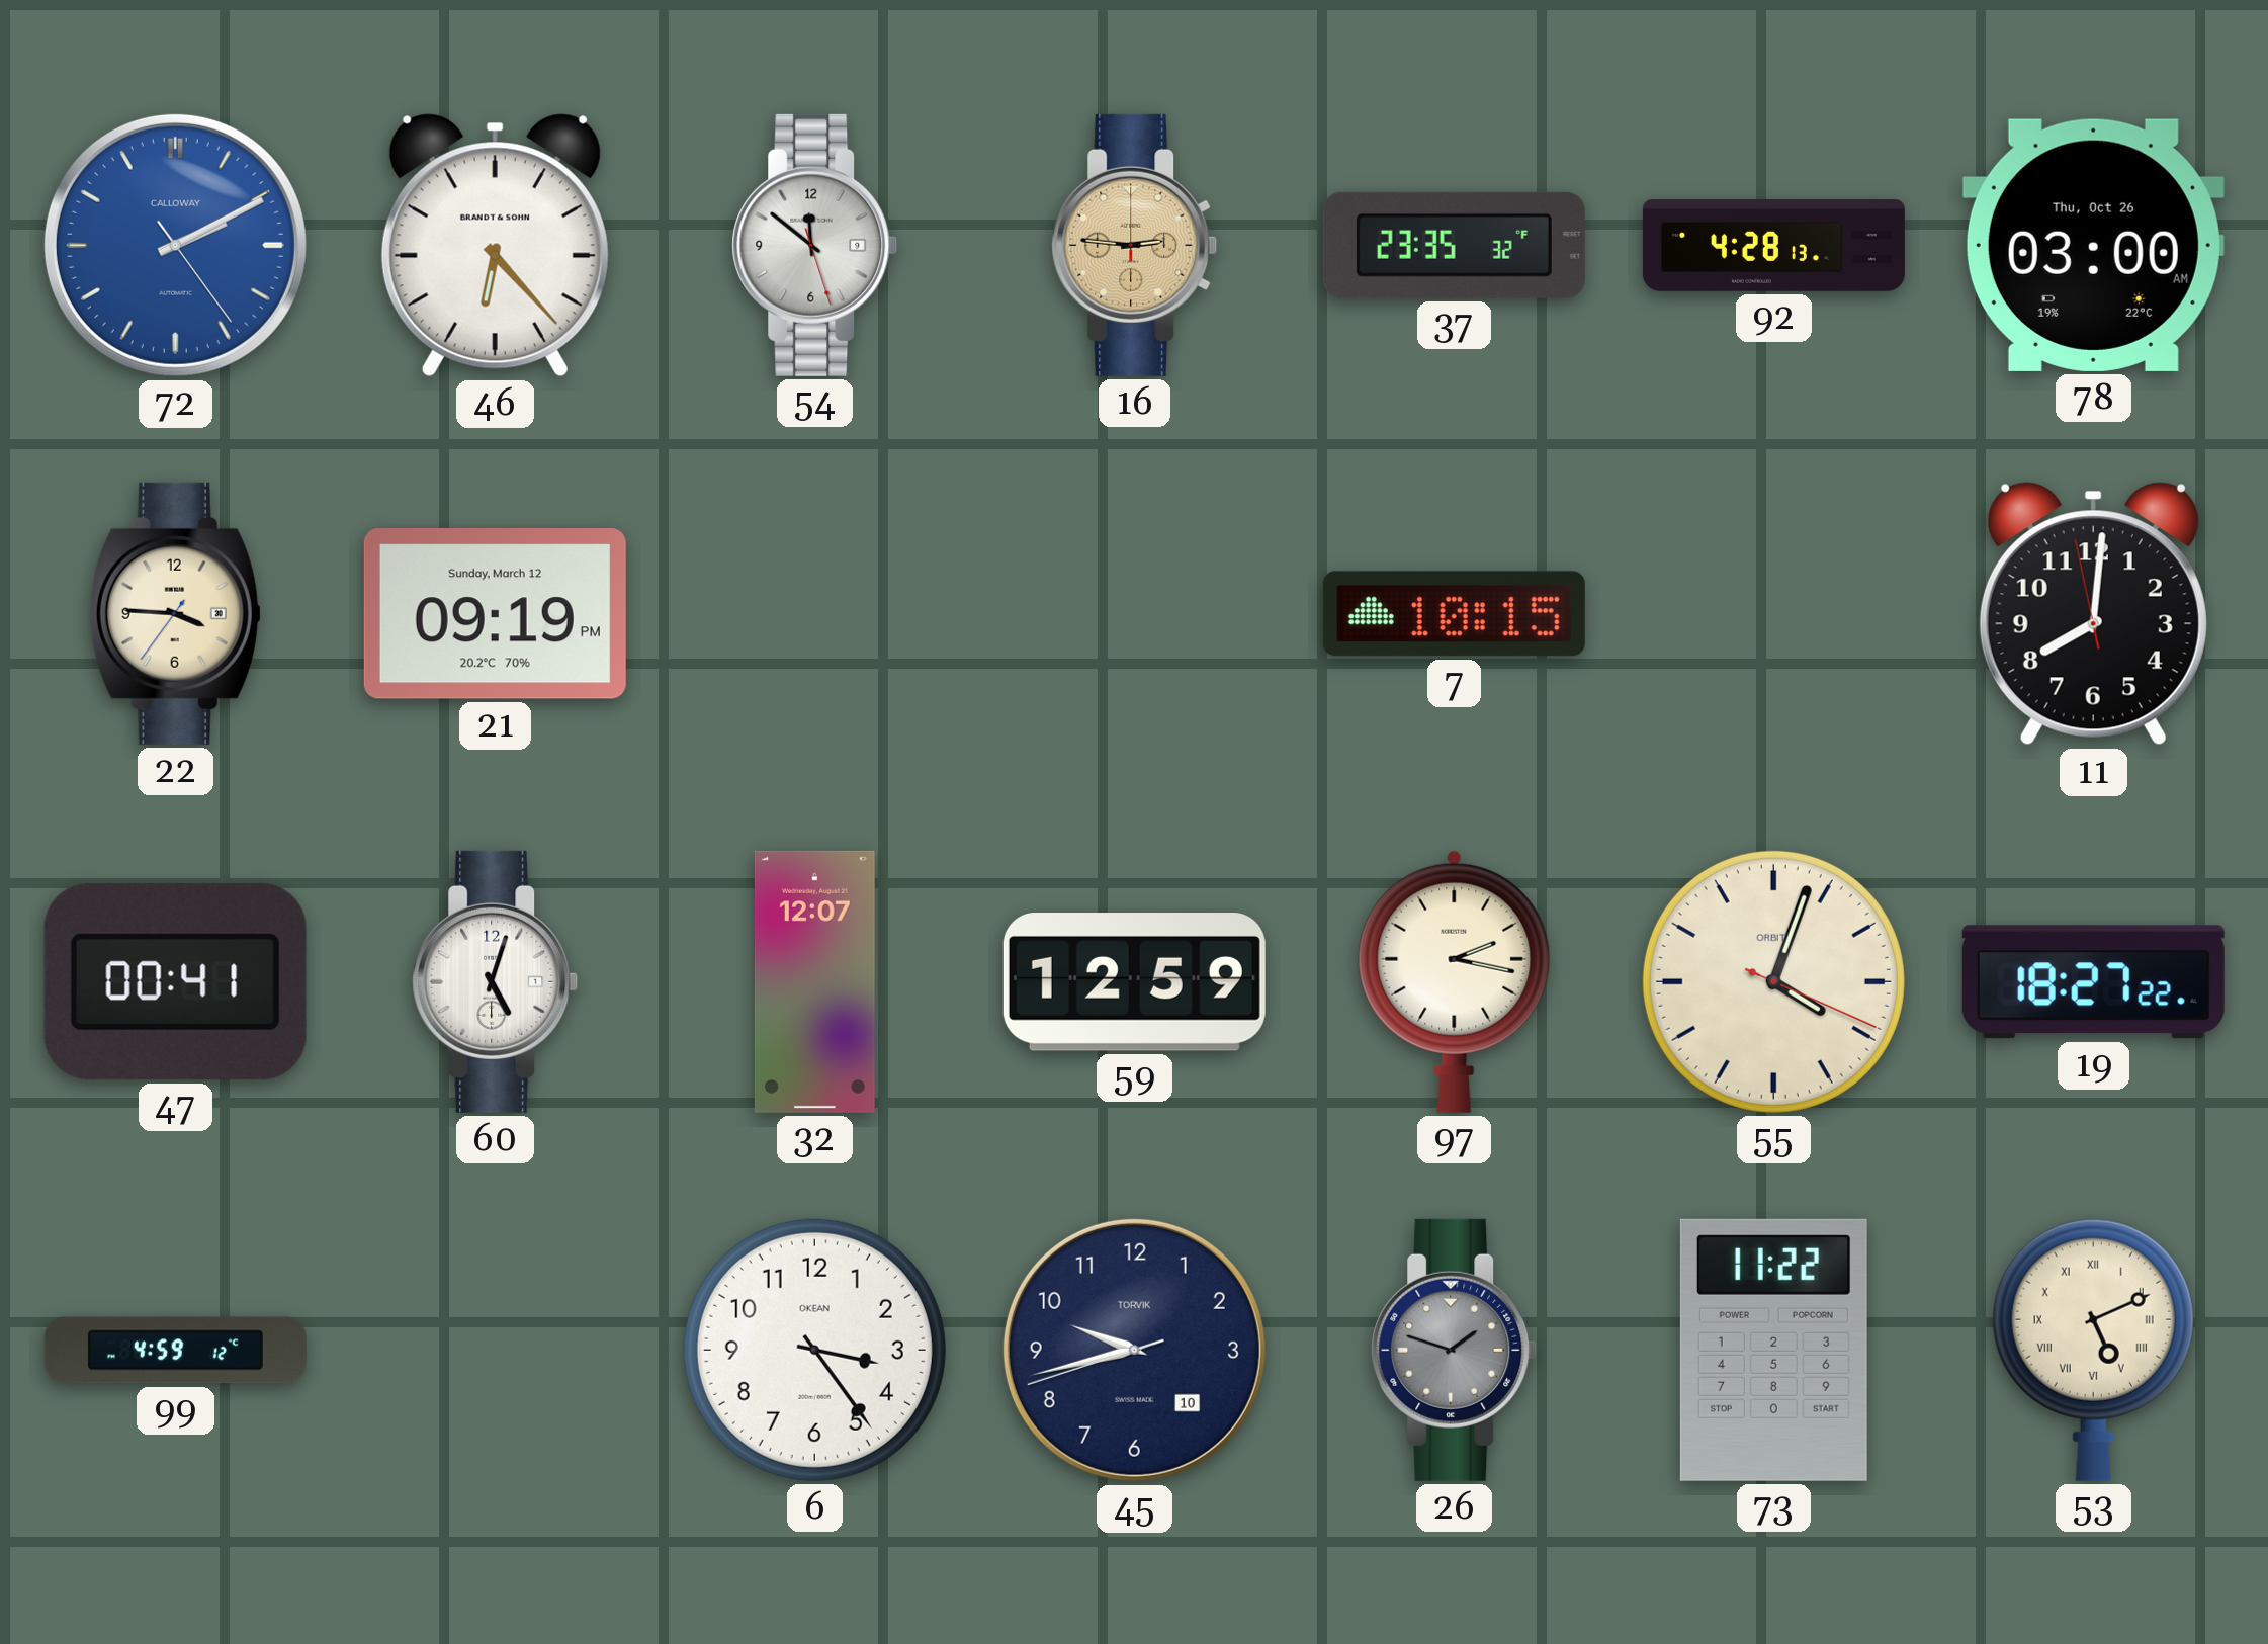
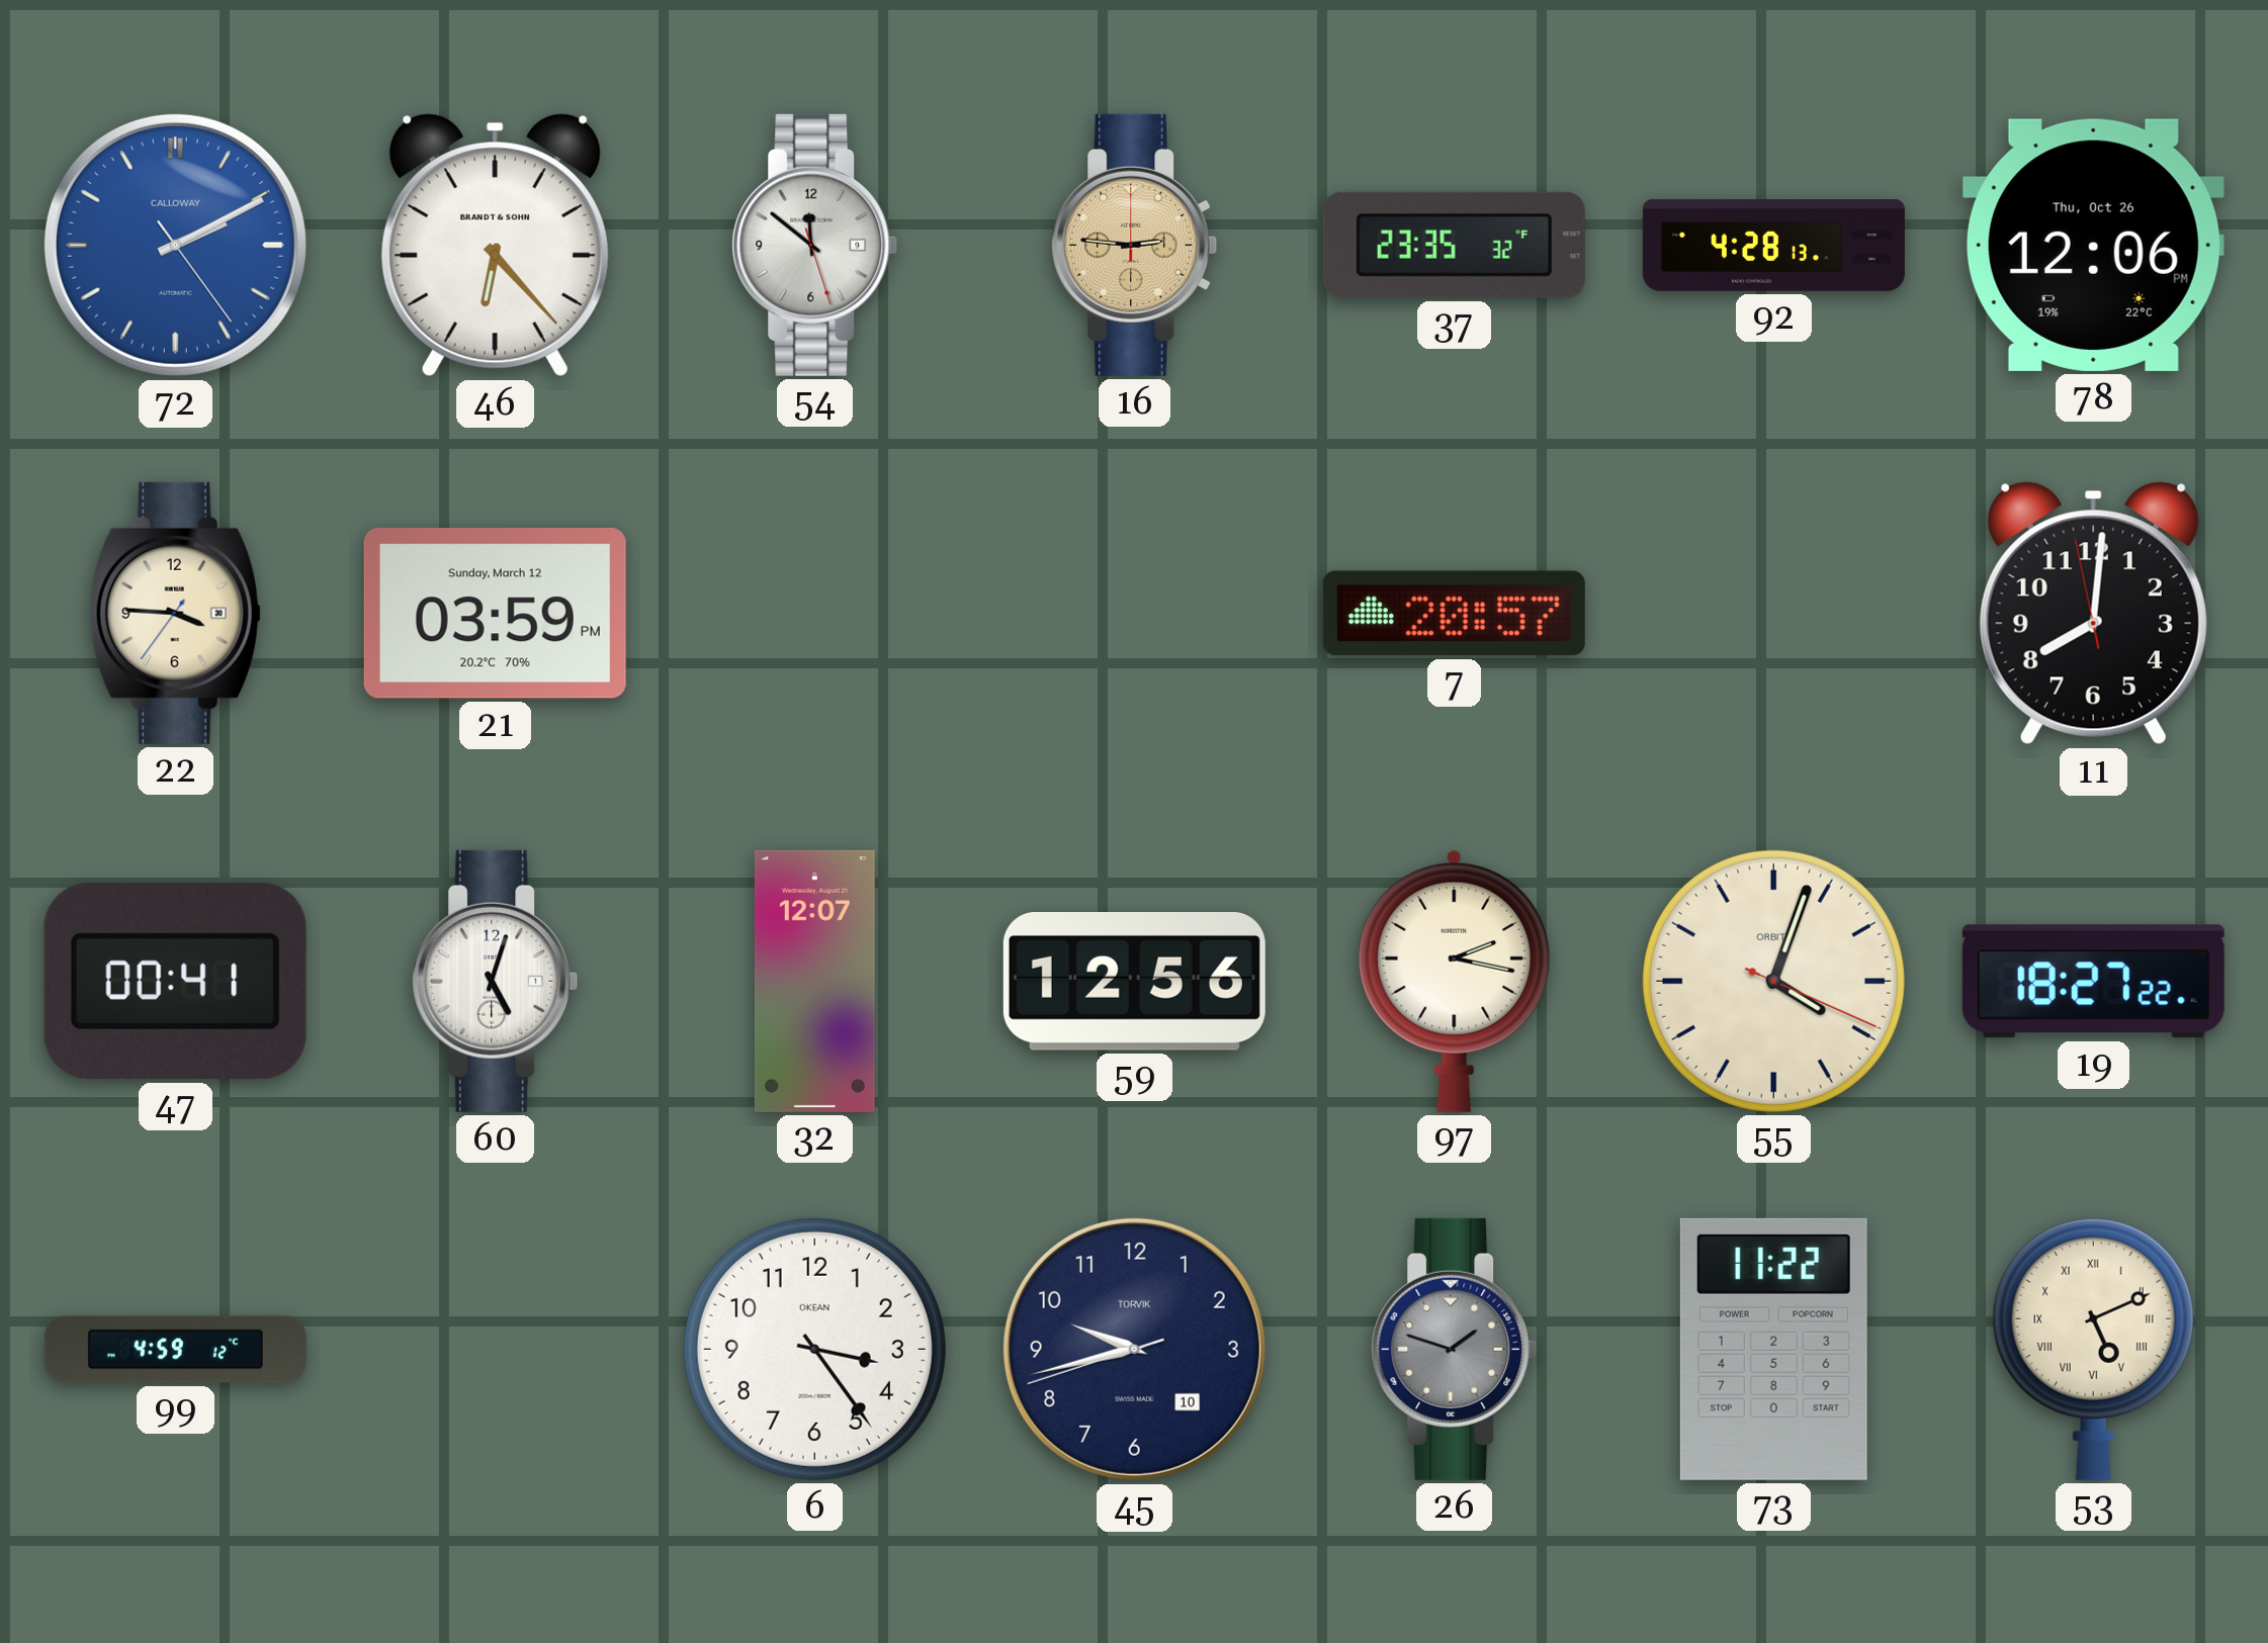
78: 03:00 -> 12:06 (2093, 245)
21: 09:19 -> 03:59 (495, 614)
7: 10:15 -> 20:57 (1454, 614)
59: 12:59 -> 12:56 (1134, 982)
